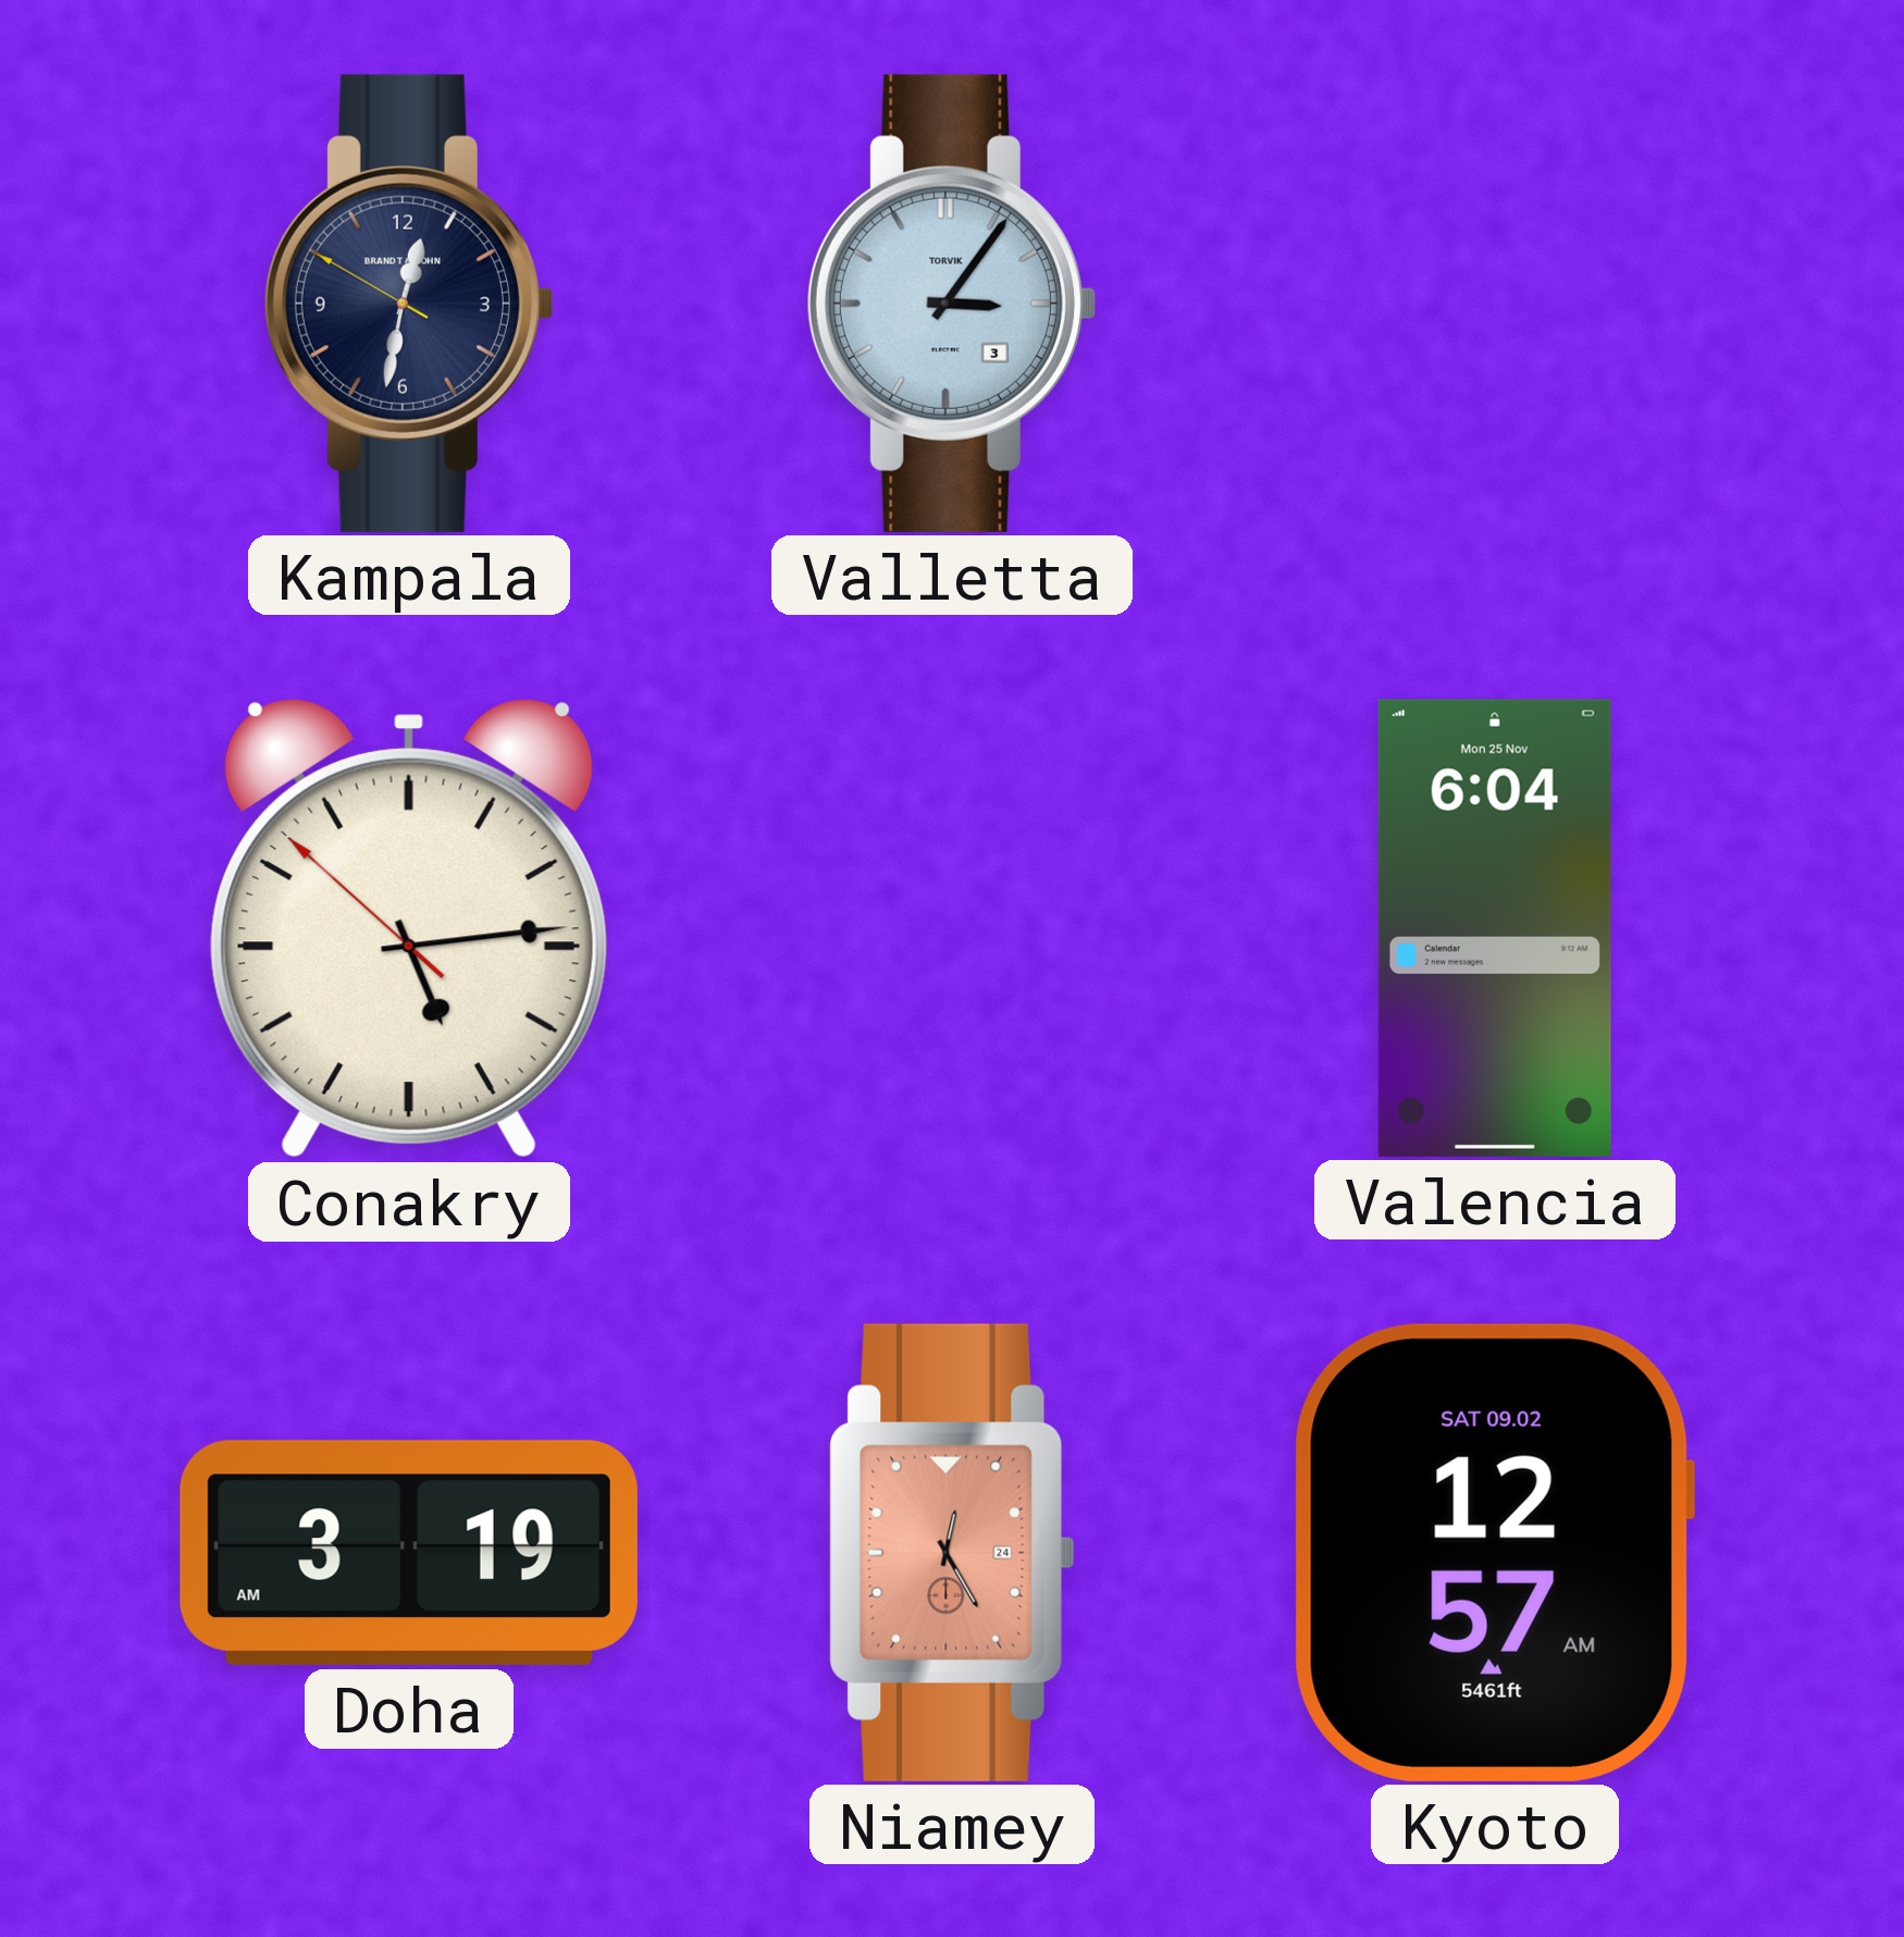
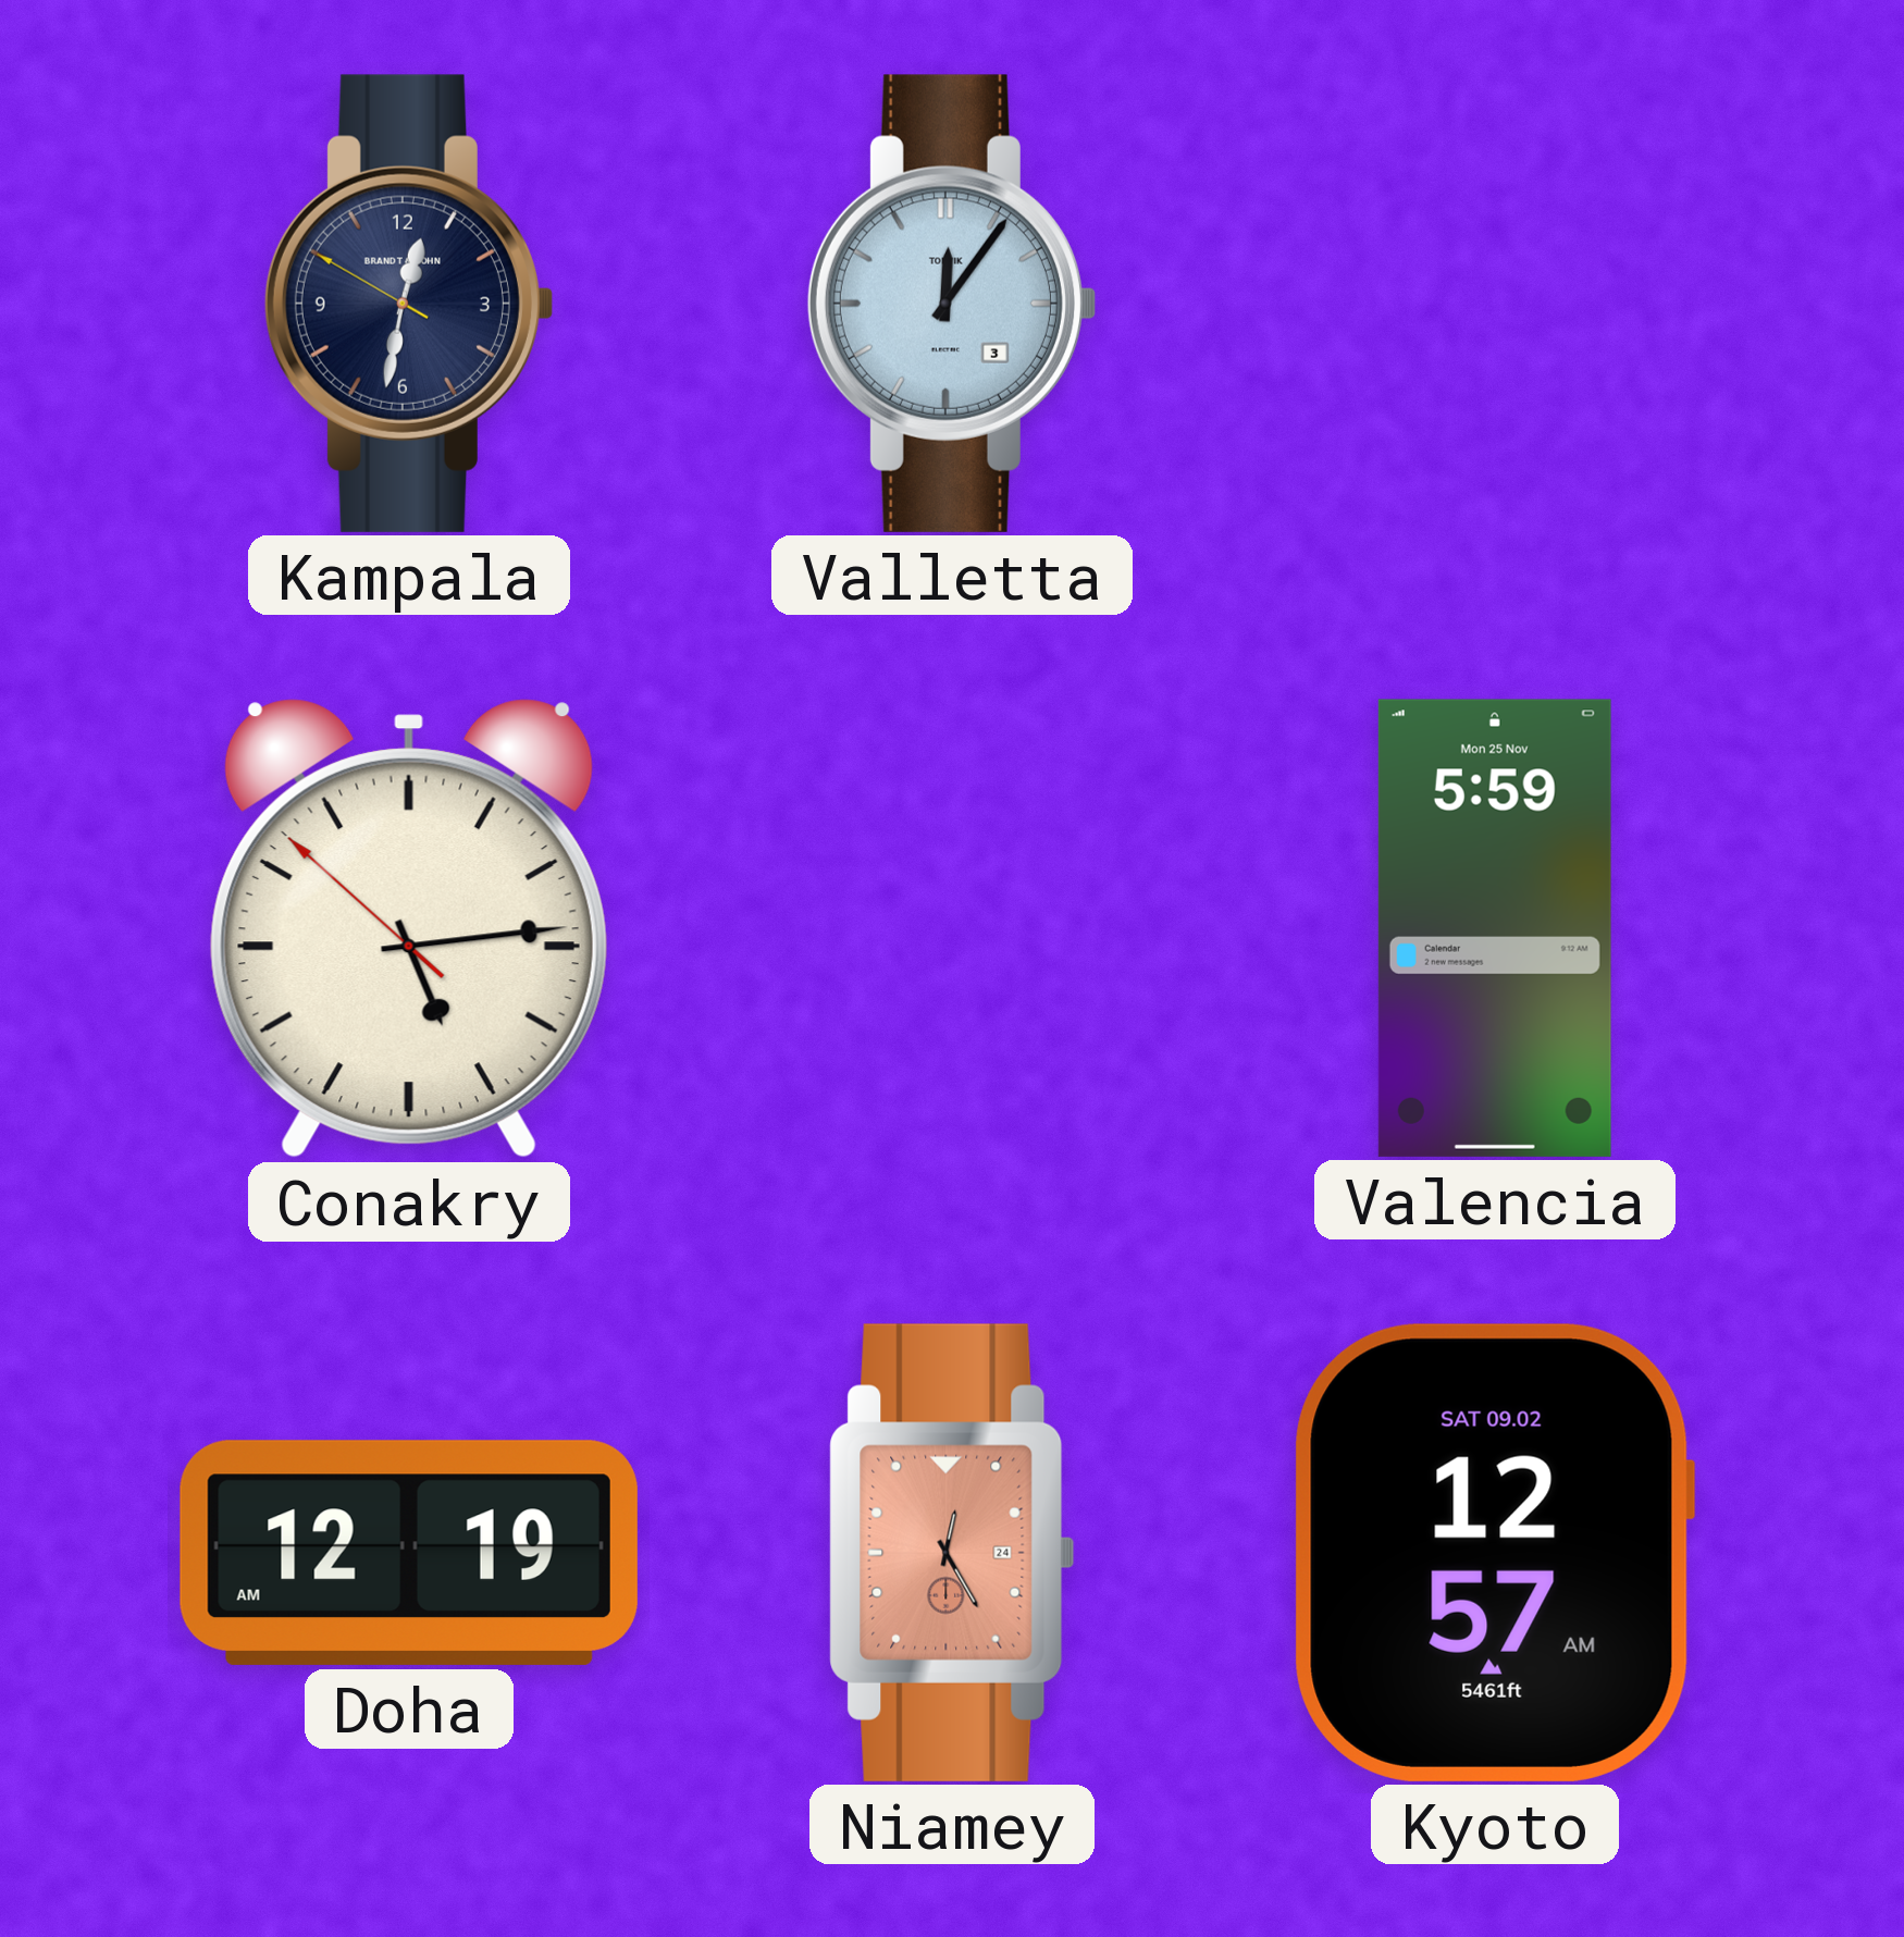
Valletta: 3:06 -> 12:06 (951, 304)
Valencia: 6:04 -> 5:59 (1495, 928)
Doha: 3:19 -> 12:19 (409, 1553)
